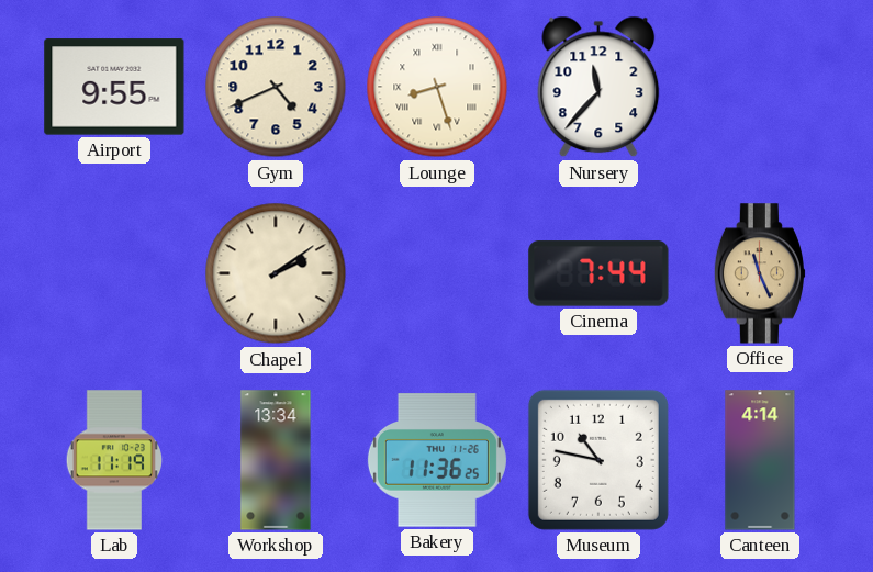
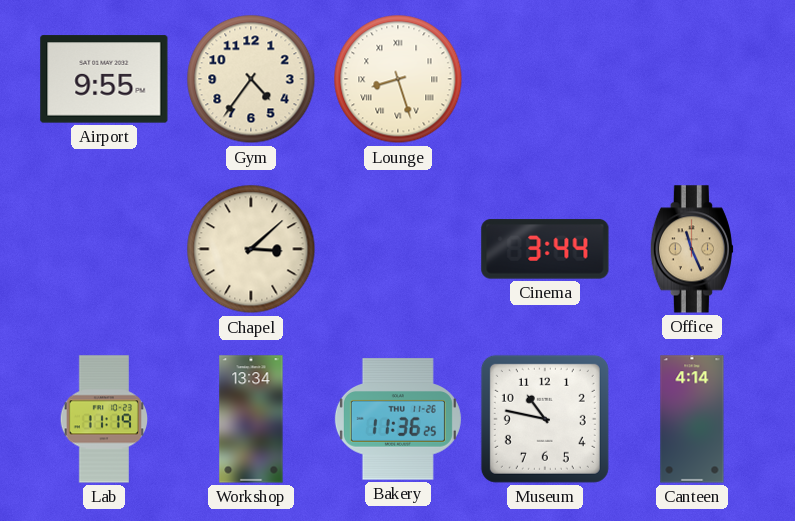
Gym: 4:41 -> 4:36 (251, 79)
Nursery: 11:37 -> none (598, 87)
Chapel: 2:09 -> 3:08 (251, 249)
Cinema: 7:44 -> 3:44 (545, 249)
